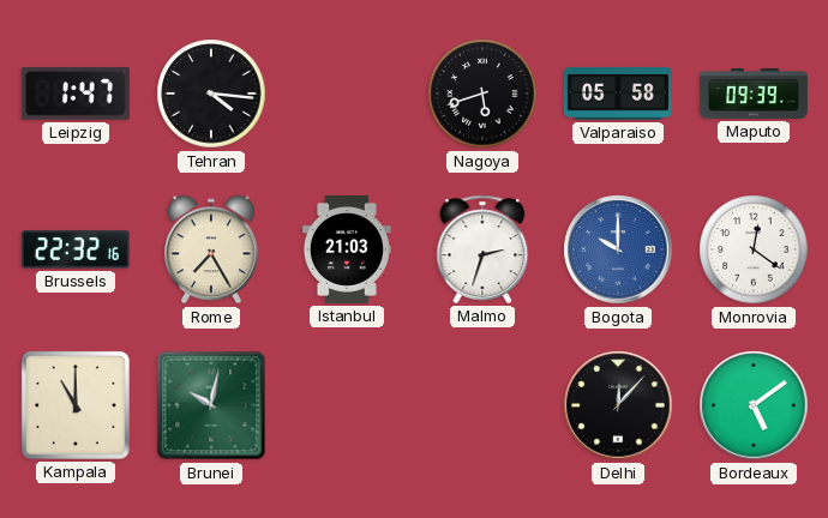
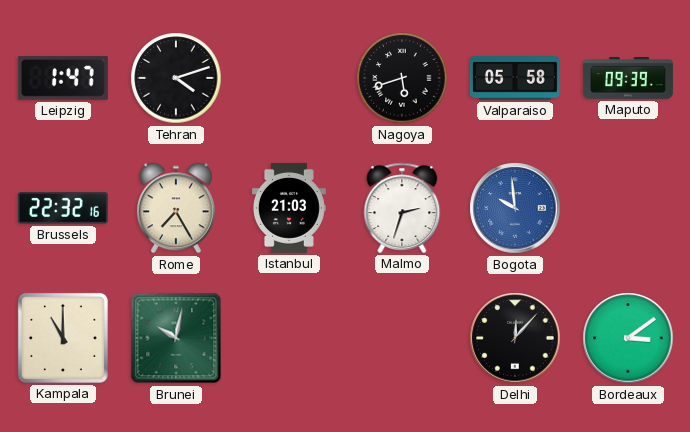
Tehran: 4:16 -> 4:12 (176, 78)
Bogota: 10:00 -> 9:59 (515, 208)
Monrovia: 12:21 -> none (754, 249)
Bordeaux: 5:09 -> 3:09 (628, 338)
